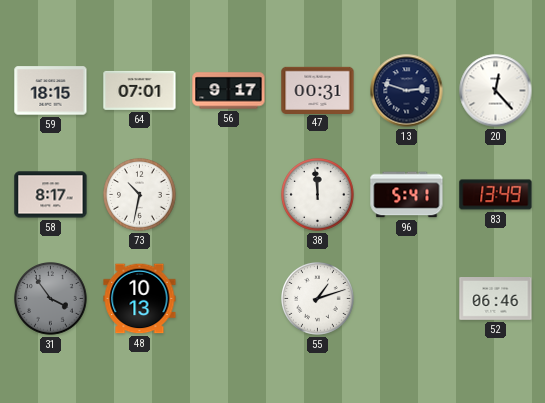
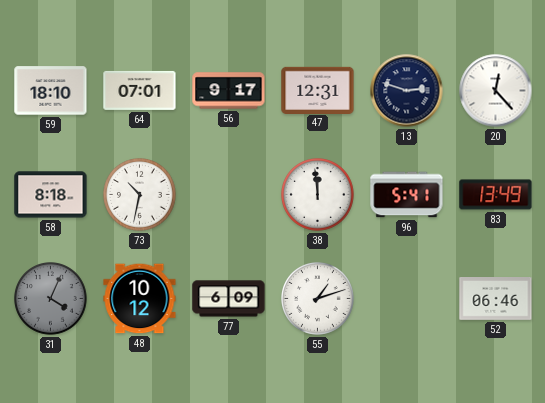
59: 18:15 -> 18:10 (51, 91)
47: 00:31 -> 12:31 (318, 90)
58: 8:17 -> 8:18 (51, 195)
31: 3:54 -> 4:04 (51, 299)
48: 10:13 -> 10:12 (140, 299)
77: none -> 6:09 (229, 299)
